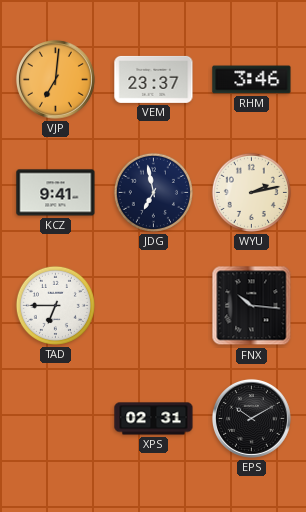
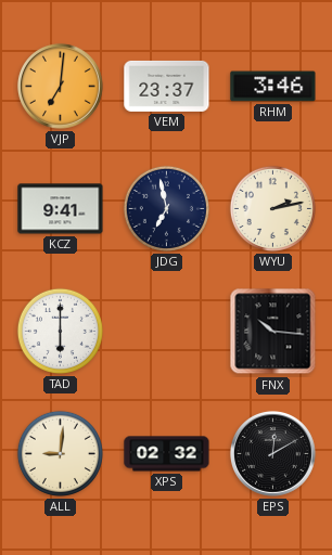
TAD: 6:45 -> 6:00 (60, 331)
ALL: none -> 9:01 (60, 453)
XPS: 02:31 -> 02:32 (167, 454)
EPS: 10:10 -> 12:10 (272, 453)
